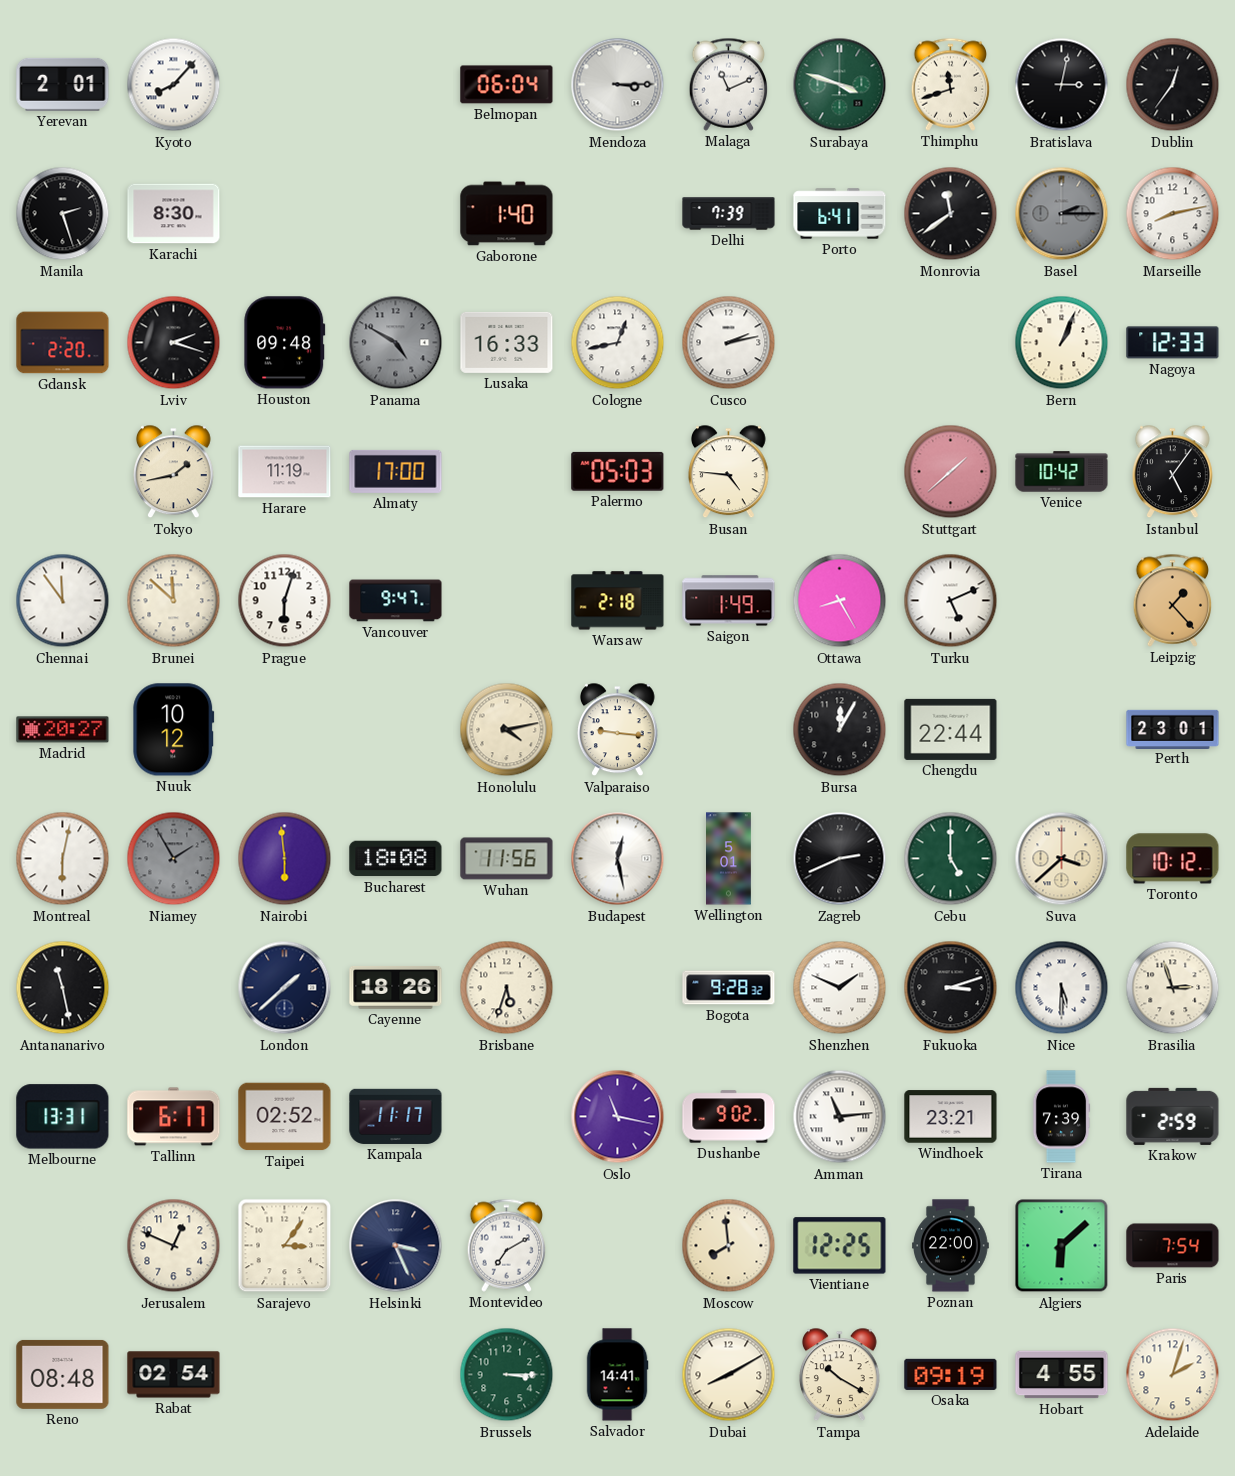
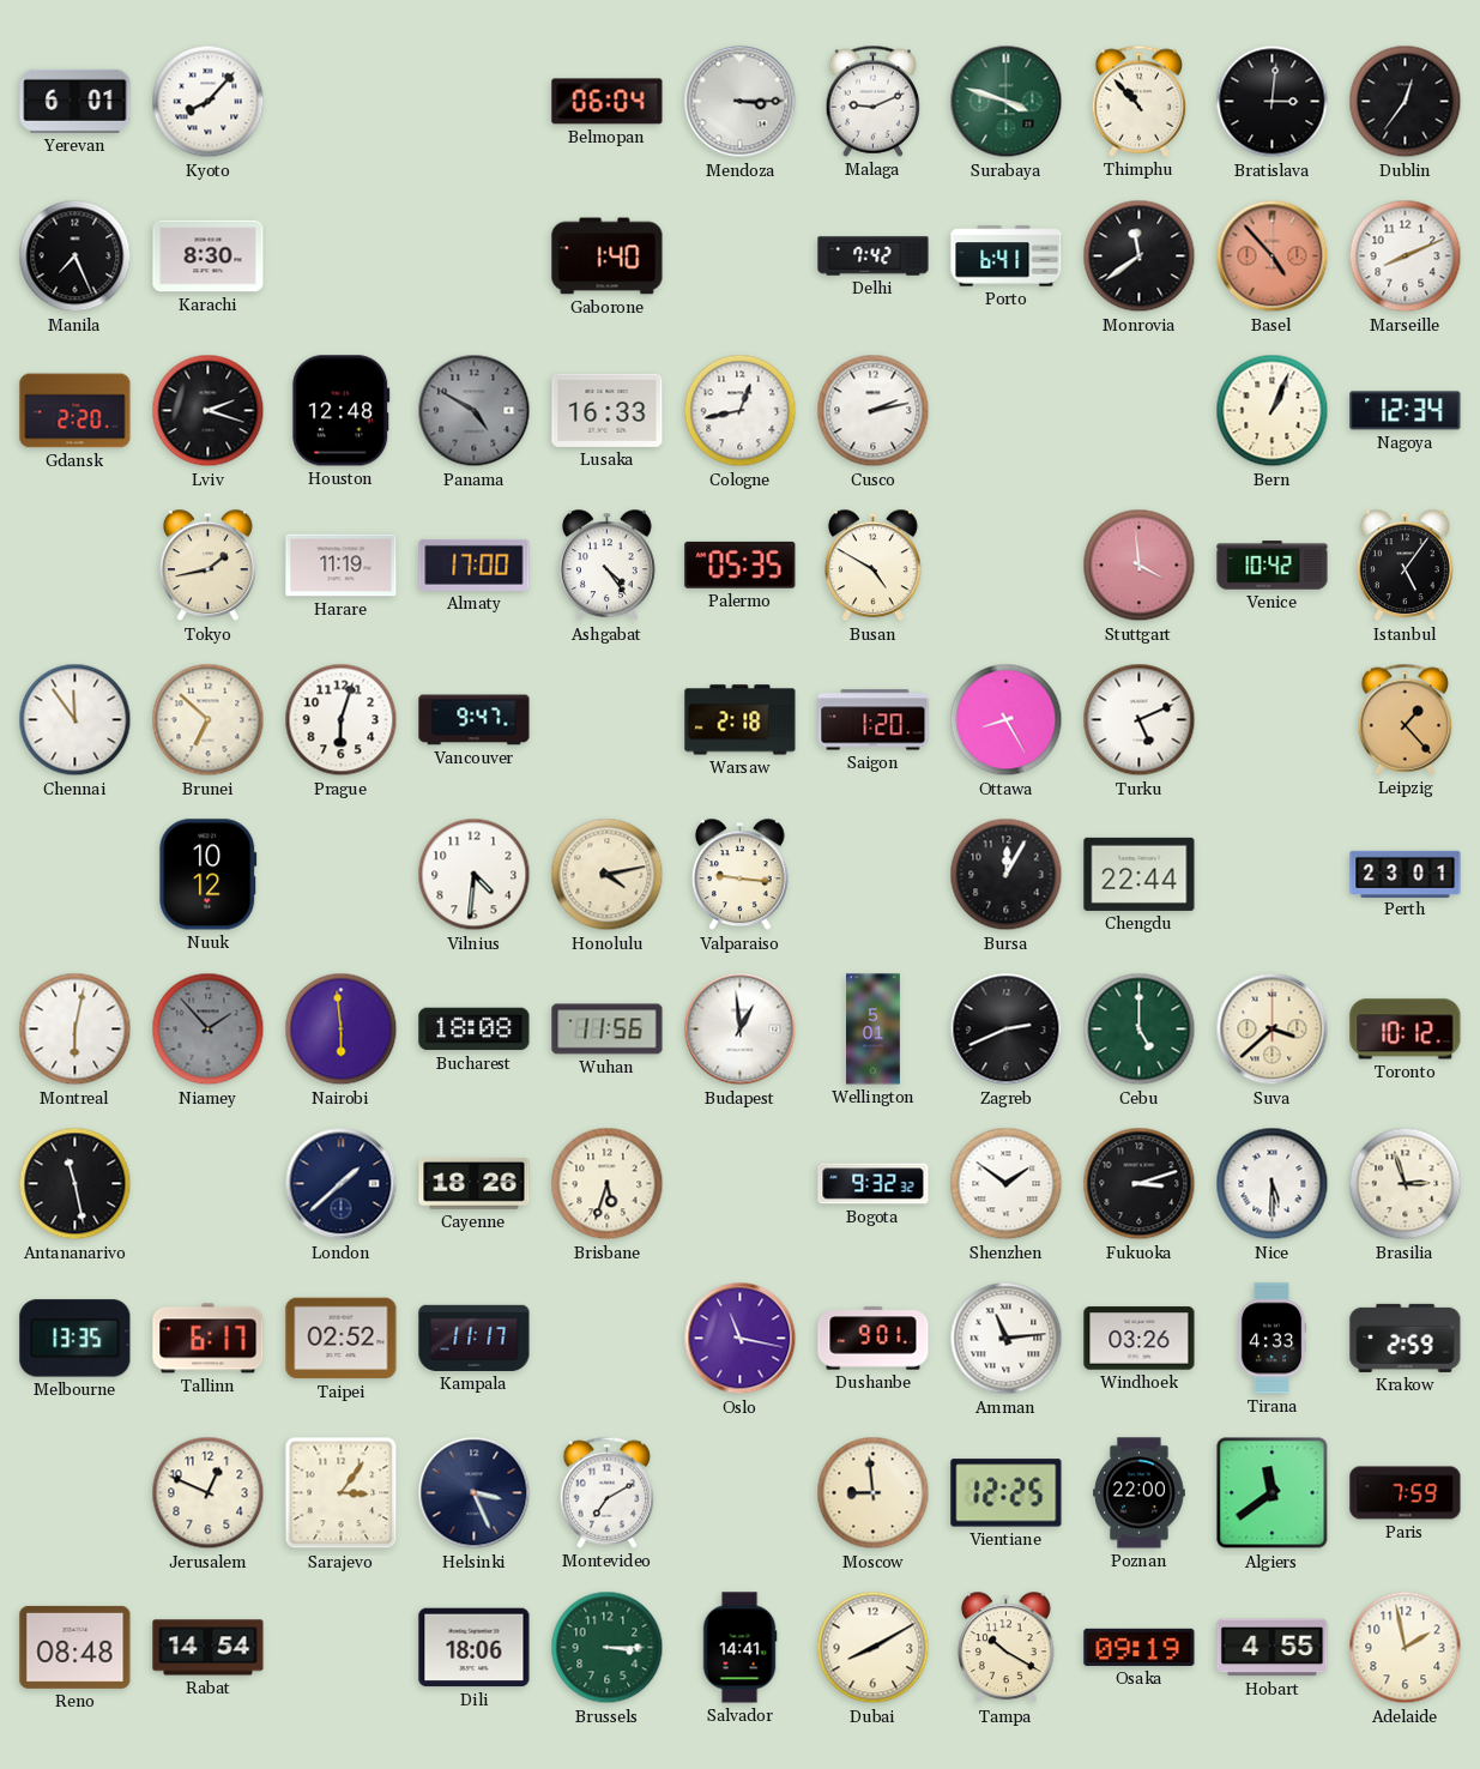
Yerevan: 2:01 -> 6:01 (75, 101)
Malaga: 11:11 -> 9:11 (874, 101)
Thimphu: 11:42 -> 10:53 (1140, 101)
Bratislava: 3:02 -> 3:01 (1273, 102)
Manila: 2:27 -> 7:26 (75, 256)
Delhi: 7:39 -> 7:42 (874, 256)
Basel: 2:15 -> 4:53 (1273, 256)
Basel dial: grey -> salmon (1273, 256)
Marseille: 8:13 -> 8:11 (1406, 256)
Houston: 09:48 -> 12:48 (342, 411)
Nagoya: 12:33 -> 12:34 (1406, 411)
Ashgabat: none -> 4:24 (606, 566)
Palermo: 05:03 -> 05:35 (741, 564)
Busan: 4:46 -> 4:50 (872, 566)
Stuttgart: 1:38 -> 3:59 (1140, 566)
Brunei: 11:52 -> 6:52 (209, 720)
Saigon: 1:49 -> 1:20 (874, 720)
Madrid: 20:27 -> none (63, 730)
Vilnius: none -> 4:31 (475, 875)
Niamey: 1:55 -> 1:53 (209, 1030)
Budapest: 12:28 -> 12:59 (741, 1030)
Bogota: 9:28 -> 9:32 (874, 1184)
Shenzhen: 1:49 -> 1:51 (1007, 1184)
Melbourne: 13:31 -> 13:35 (75, 1339)
Dushanbe: 9:02 -> 9:01 (874, 1339)
Windhoek: 23:21 -> 03:26 (1140, 1339)
Tirana: 7:39 -> 4:33 (1271, 1339)
Moscow: 7:59 -> 8:59 (874, 1493)
Algiers: 6:08 -> 11:39 (1273, 1493)
Paris: 7:54 -> 7:59 (1406, 1493)
Rabat: 02:54 -> 14:54 (209, 1648)
Dili: none -> 18:06 (475, 1648)
Adelaide: 2:03 -> 1:58 (1406, 1648)
